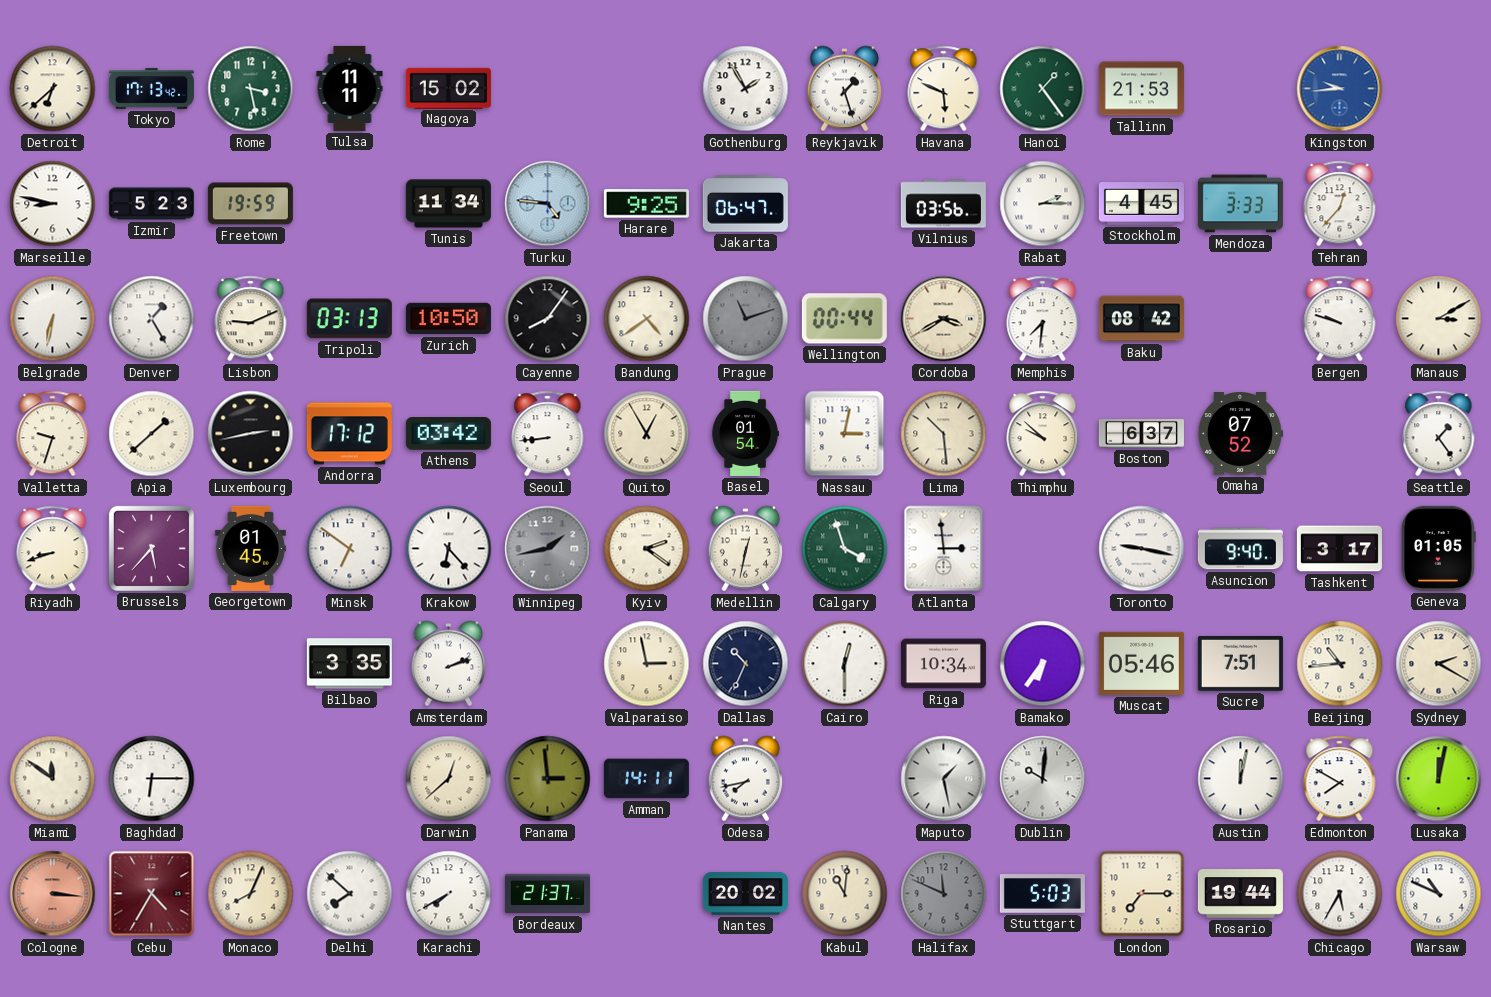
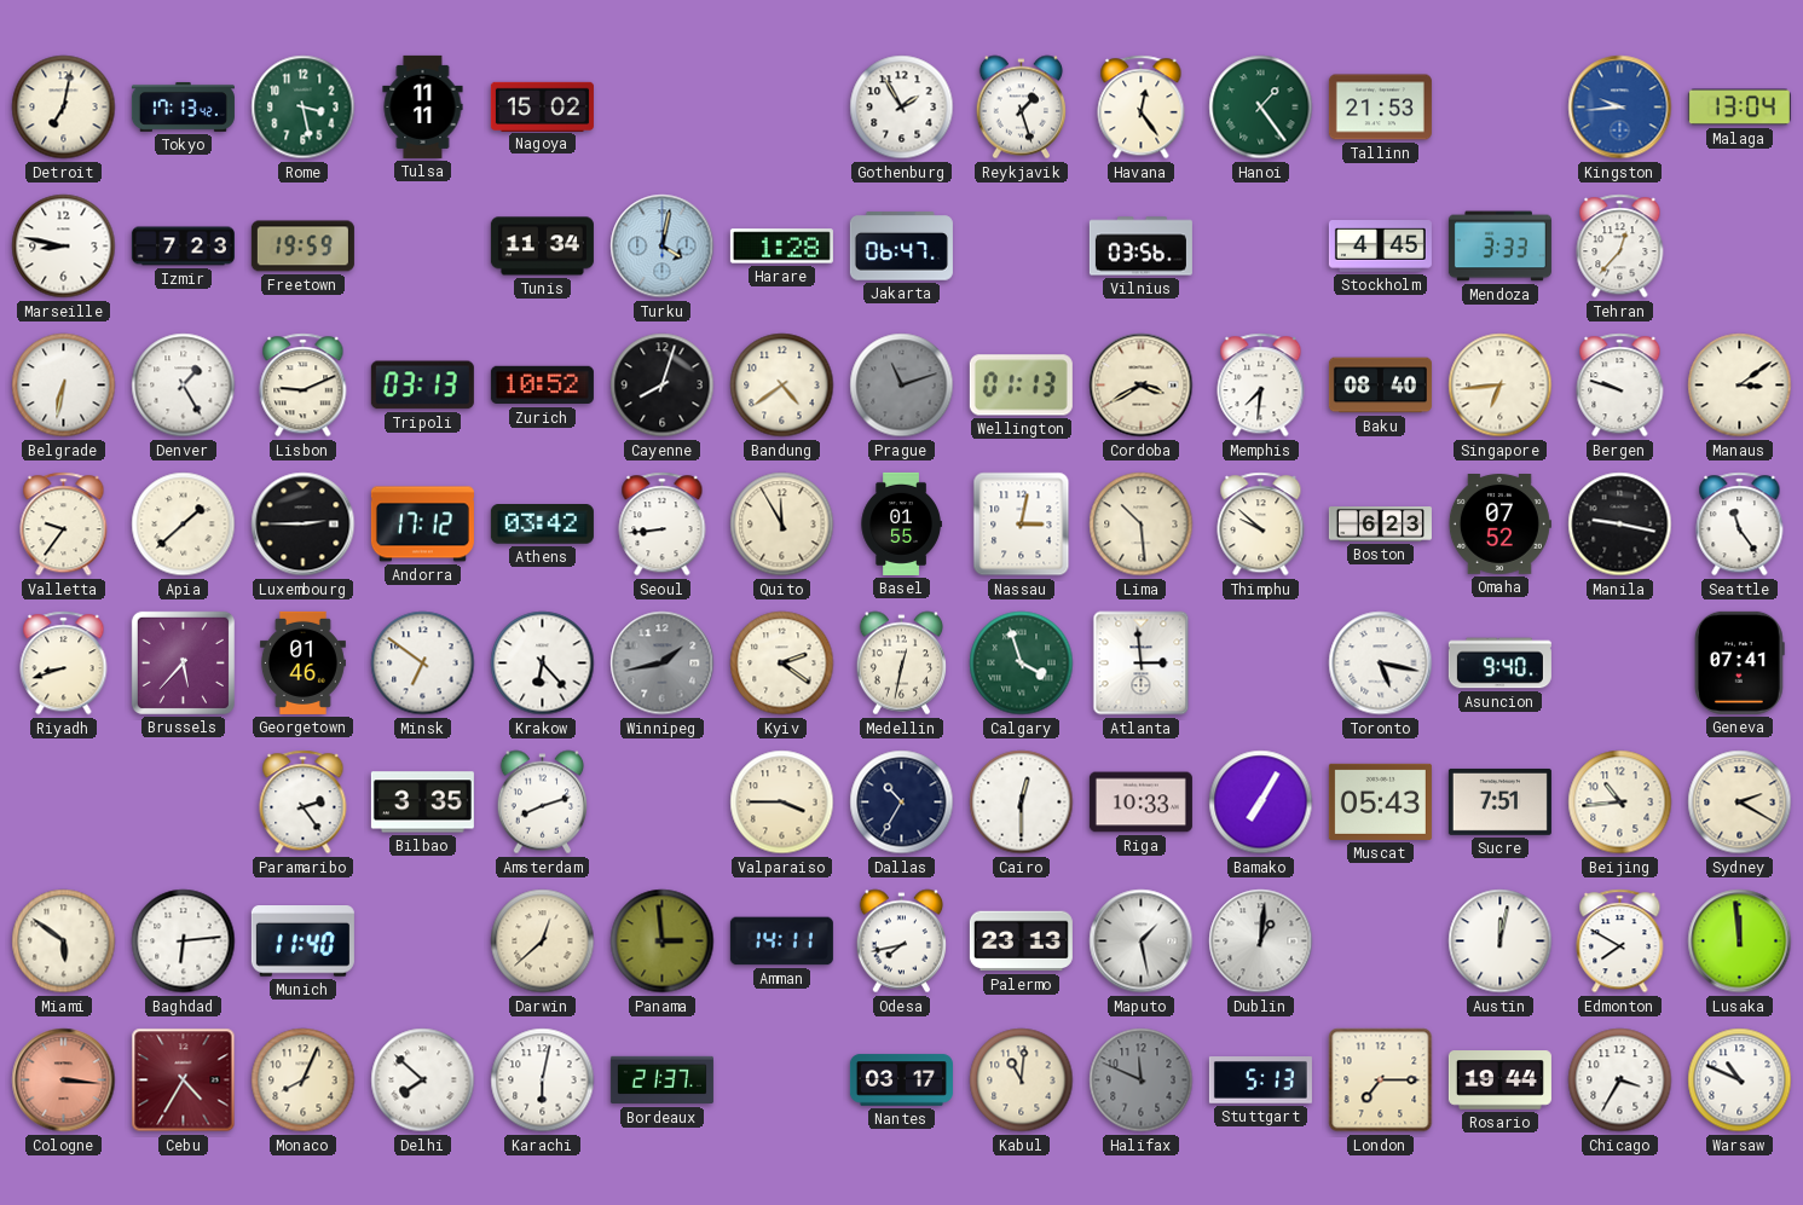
Detroit: 6:38 -> 7:02 (64, 108)
Havana: 5:49 -> 12:24 (1142, 108)
Malaga: none -> 13:04 (1739, 108)
Izmir: 5:23 -> 7:23 (183, 247)
Turku: 4:46 -> 4:02 (663, 247)
Harare: 9:25 -> 1:28 (781, 247)
Rabat: 2:15 -> none (1043, 204)
Zurich: 10:50 -> 10:52 (542, 386)
Cayenne: 8:06 -> 8:03 (663, 386)
Wellington: 00:44 -> 01:13 (1021, 386)
Baku: 08:42 -> 08:40 (1380, 386)
Singapore: none -> 6:44 (1501, 386)
Manaus: 3:10 -> 3:09 (1740, 386)
Valletta: 9:33 -> 9:36 (64, 525)
Luxembourg: 2:43 -> 2:45 (304, 525)
Quito: 12:55 -> 11:55 (782, 525)
Basel: 01:54 -> 01:55 (901, 523)
Boston: 6:37 -> 6:23 (1380, 525)
Manila: none -> 9:17 (1620, 525)
Seattle: 1:24 -> 11:24 (1740, 525)
Georgetown: 01:45 -> 01:46 (302, 662)
Toronto: 9:17 -> 5:17 (1381, 664)
Tashkent: 3:17 -> none (1339, 549)
Geneva: 01:05 -> 07:41 (1739, 662)
Paramaribo: none -> 2:24 (304, 803)
Amsterdam: 2:12 -> 8:12 (542, 803)
Valparaiso: 2:58 -> 3:45 (782, 803)
Dallas: 10:34 -> 10:35 (902, 803)
Riga: 10:34 -> 10:33 (1140, 803)
Bamako: 6:36 -> 7:05 (1261, 803)
Muscat: 05:46 -> 05:43 (1380, 801)
Miami: 11:51 -> 5:51 (64, 942)
Baghdad: 6:15 -> 6:14 (184, 942)
Munich: none -> 11:40 (302, 942)
Palermo: none -> 23:13 (1021, 942)
Dublin: 10:01 -> 1:01 (1261, 942)
Lusaka: 12:02 -> 11:59 (1740, 942)
Karachi: 7:40 -> 6:02 (543, 1081)
Nantes: 20:02 -> 03:17 (901, 1081)
Stuttgart: 5:03 -> 5:13 (1260, 1081)
Chicago: 5:35 -> 3:35 (1620, 1081)
